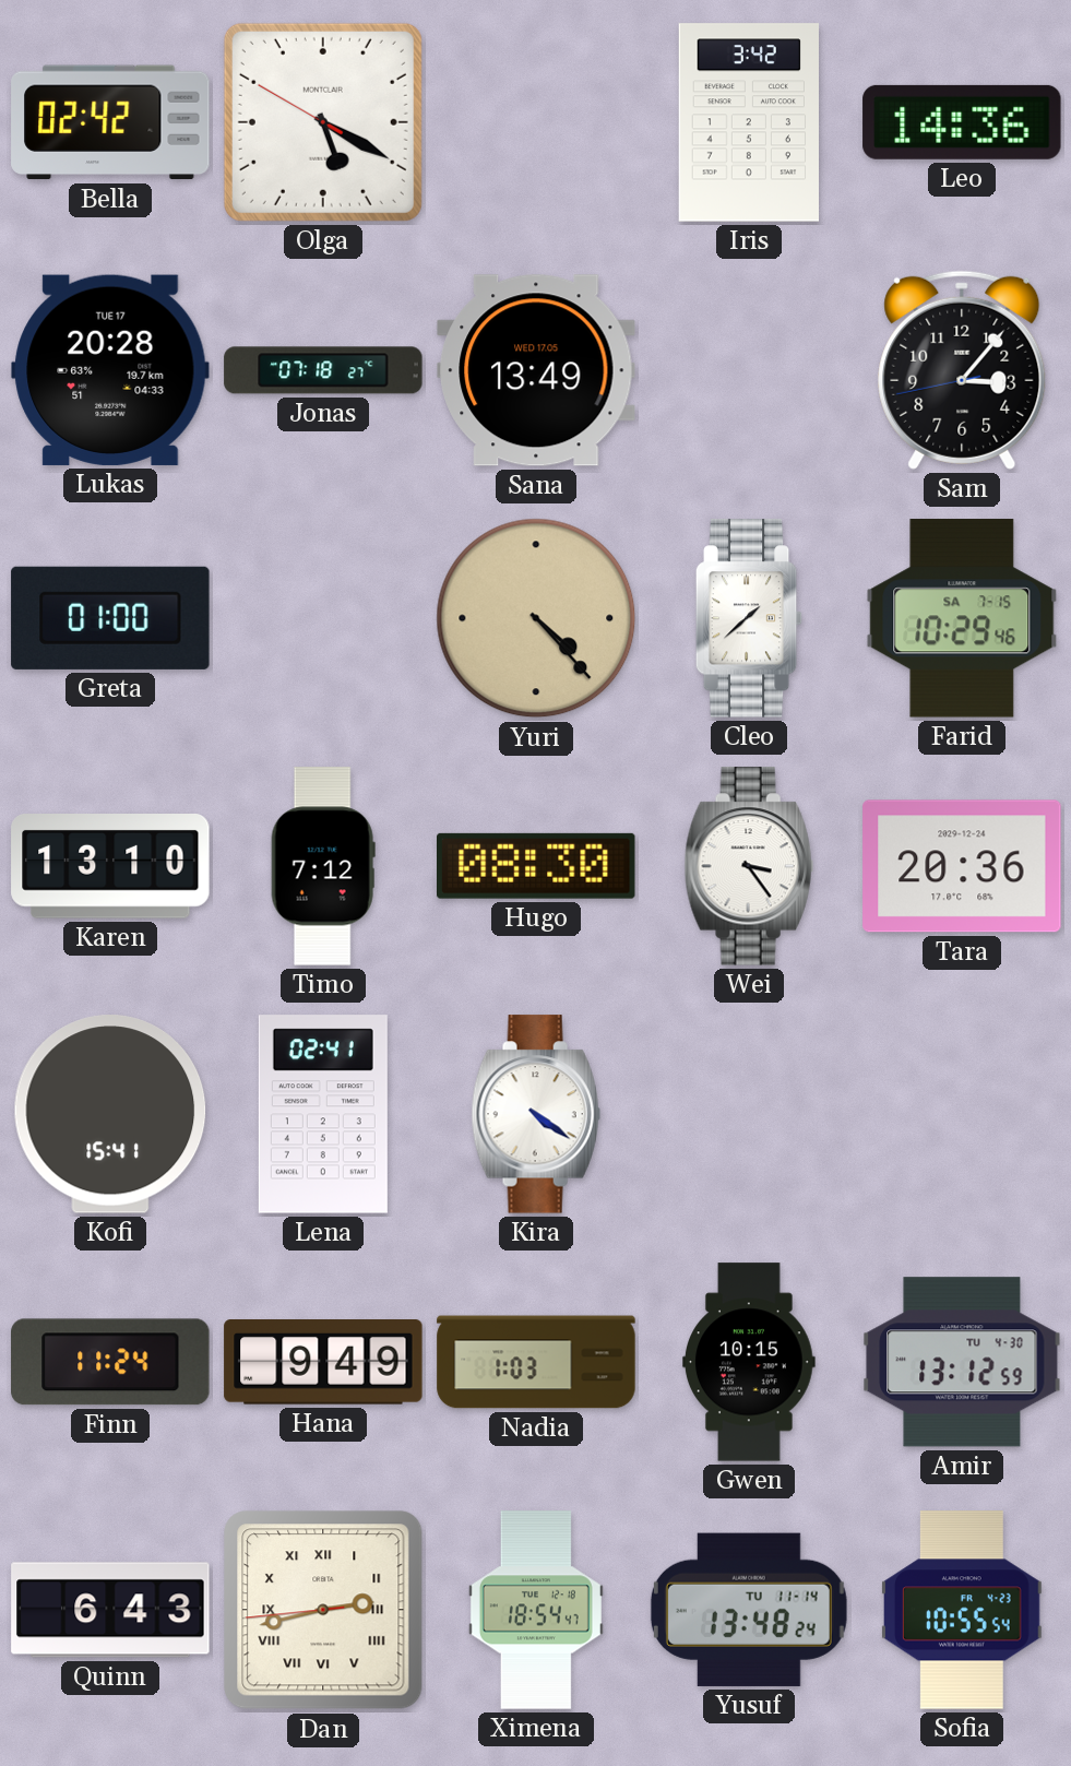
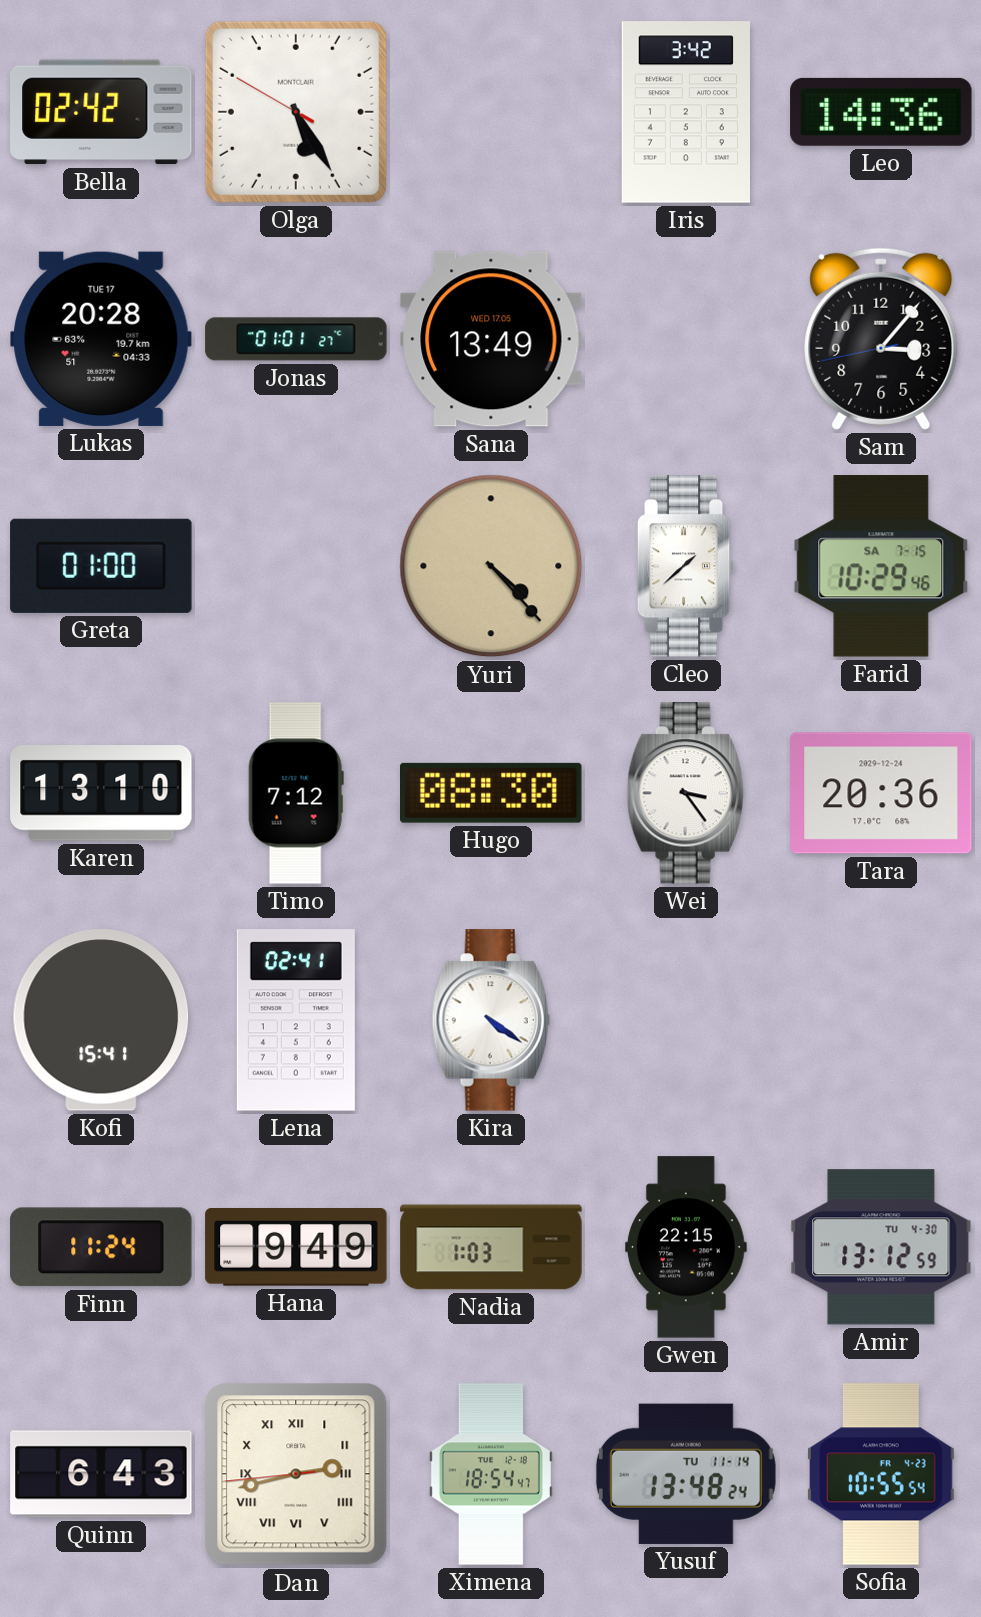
Olga: 5:19 -> 5:24 (296, 112)
Jonas: 07:18 -> 01:01 (296, 339)
Gwen: 10:15 -> 22:15 (687, 1247)
